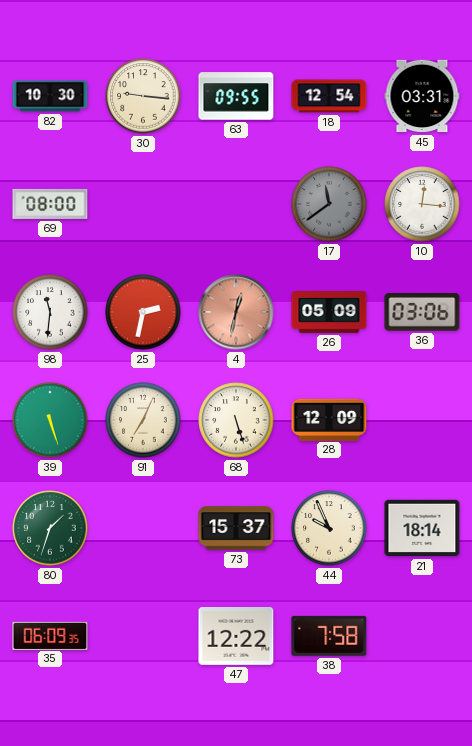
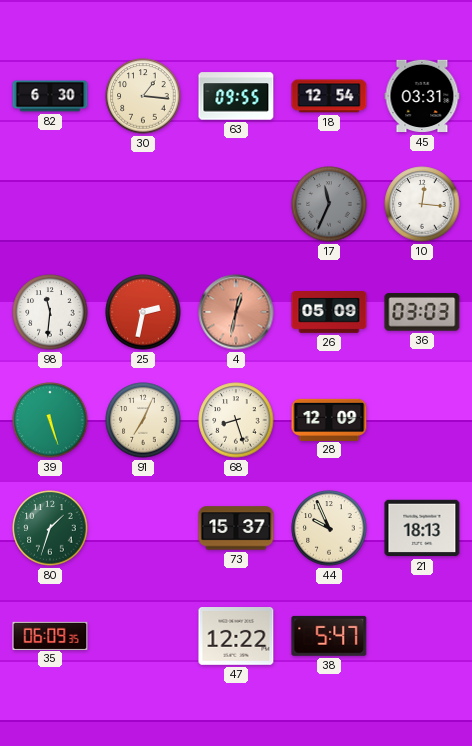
82: 10:30 -> 6:30 (50, 96)
30: 9:16 -> 1:16 (143, 96)
69: 08:00 -> none (50, 204)
17: 11:39 -> 11:34 (329, 204)
36: 03:06 -> 03:03 (422, 312)
68: 5:27 -> 8:27 (236, 420)
21: 18:14 -> 18:13 (422, 528)
38: 7:58 -> 5:47 (329, 636)
